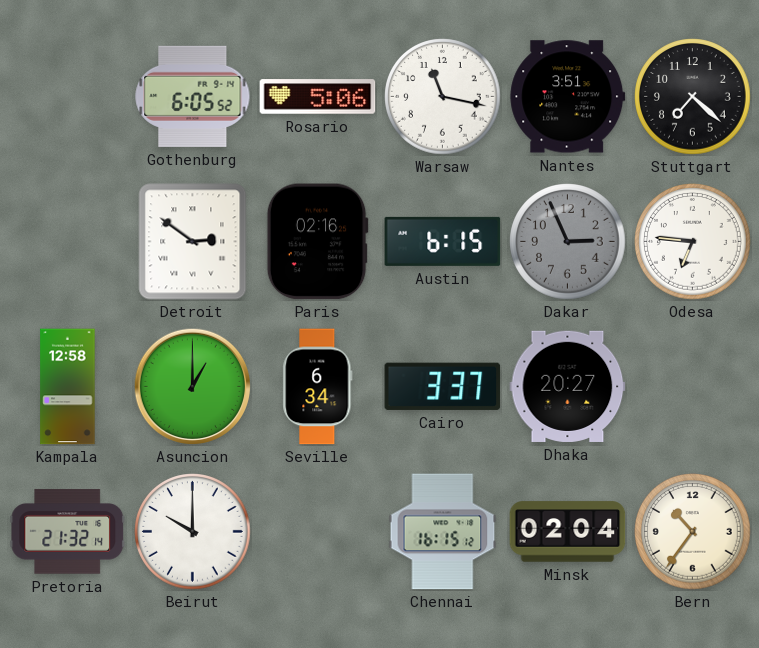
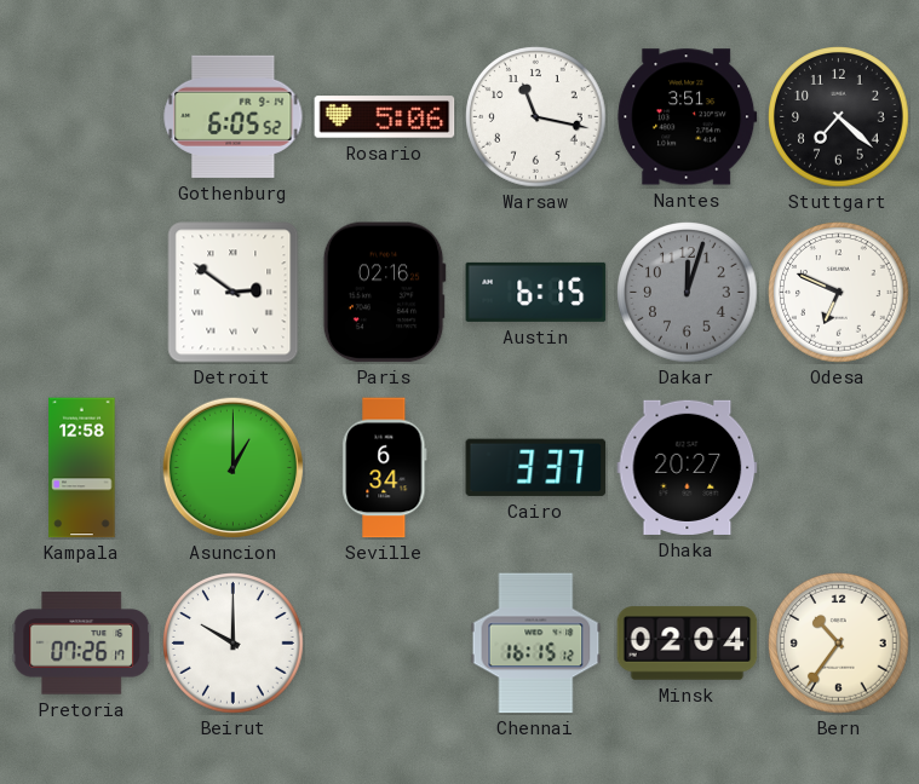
Dakar: 2:56 -> 12:03 (688, 293)
Odesa: 6:46 -> 6:49 (839, 293)
Pretoria: 21:32 -> 07:26 (82, 644)
